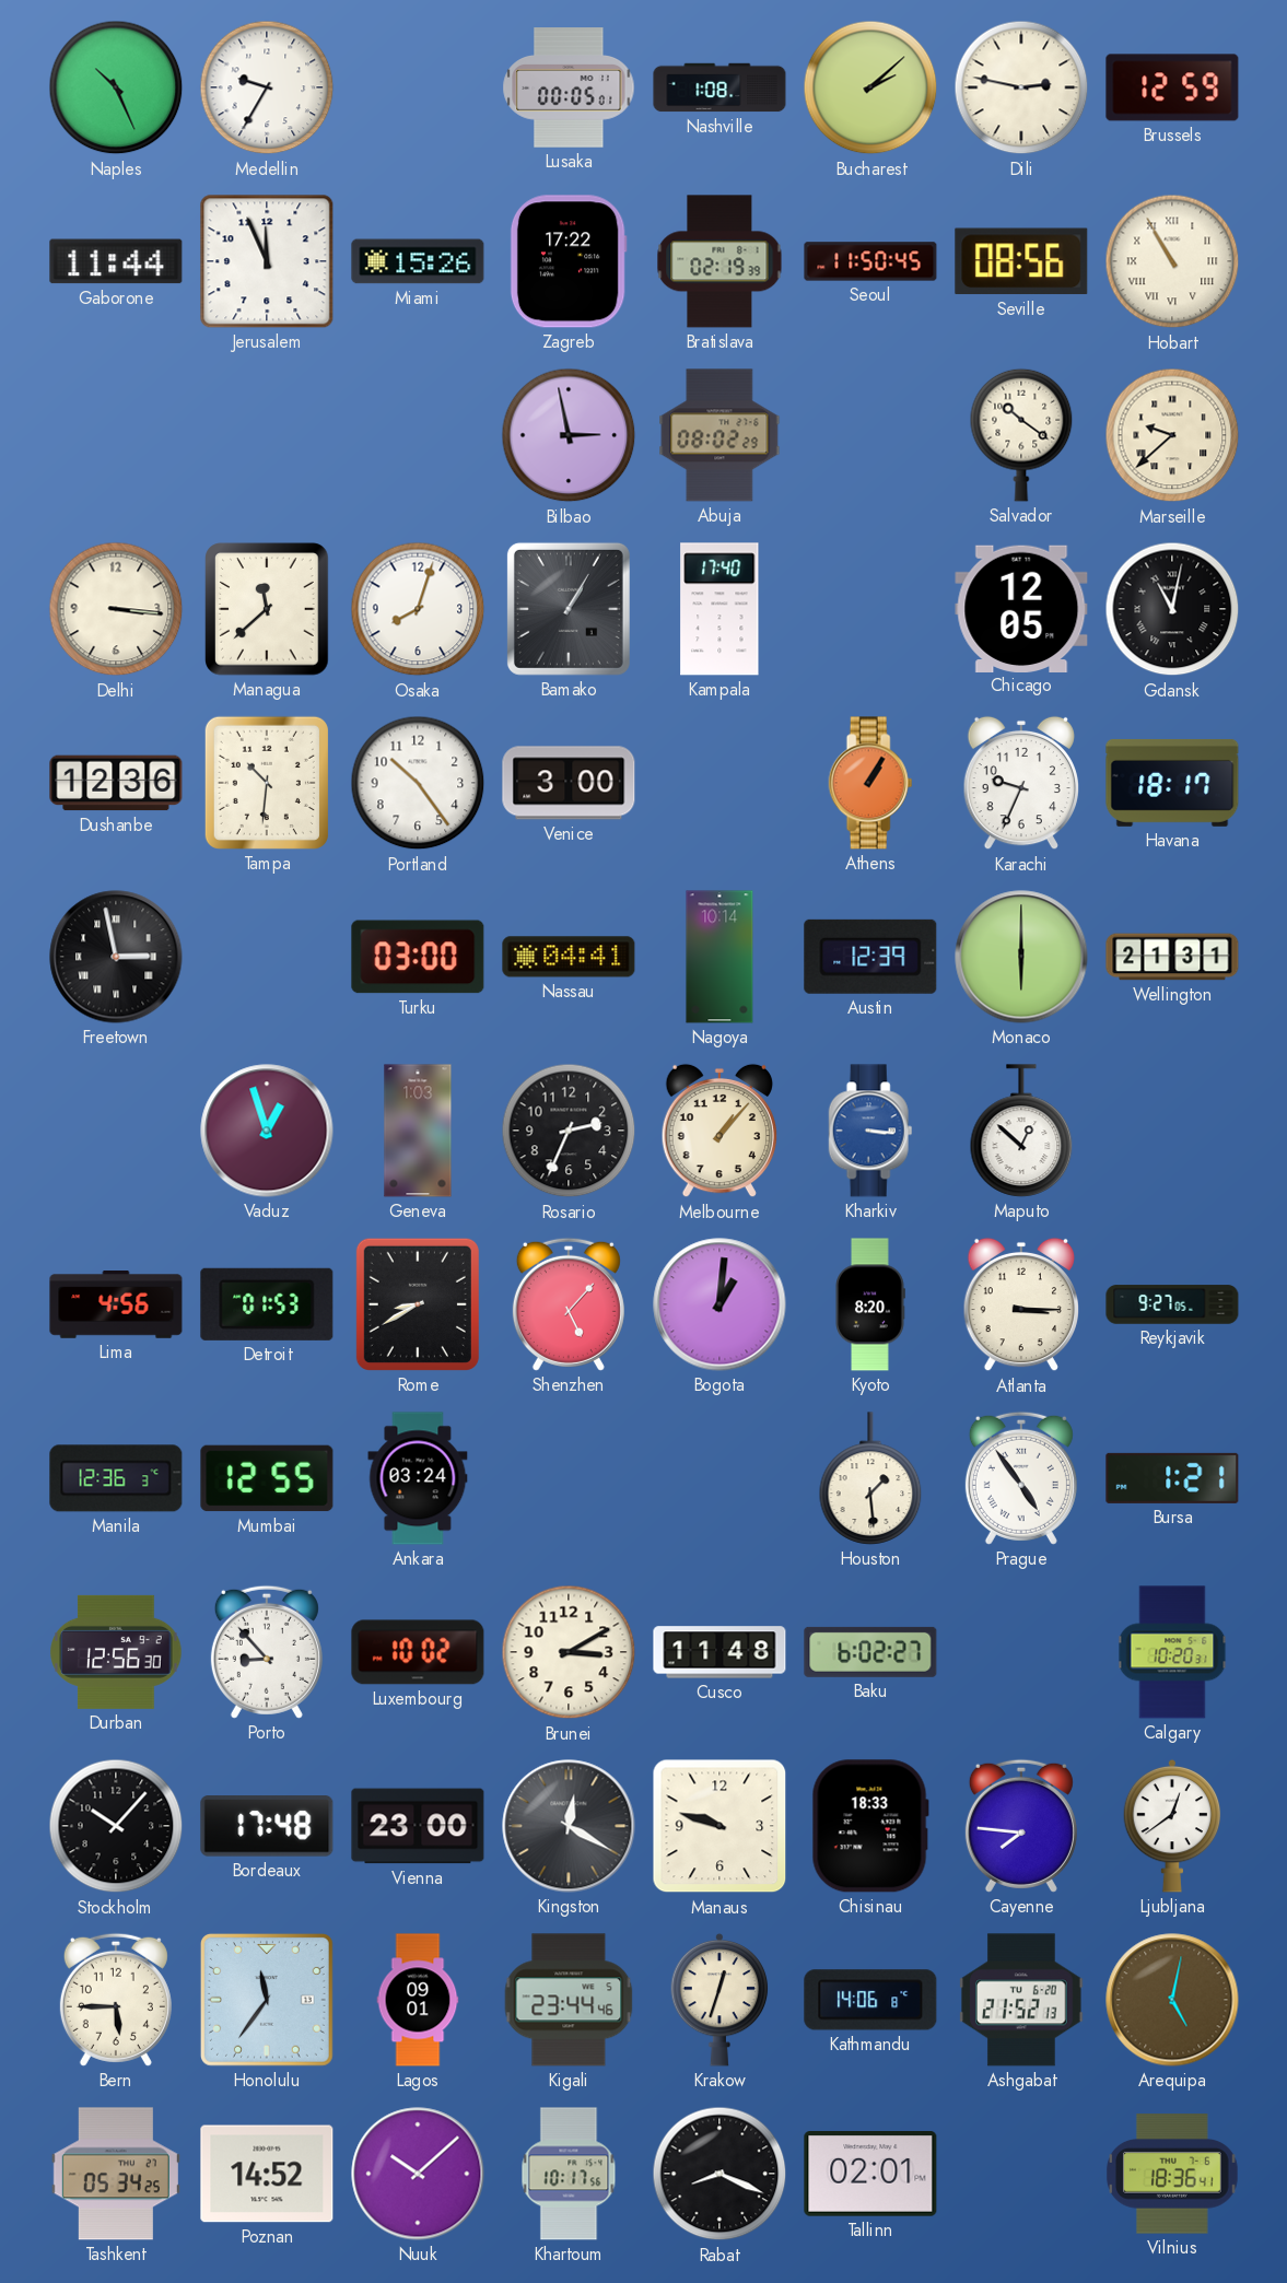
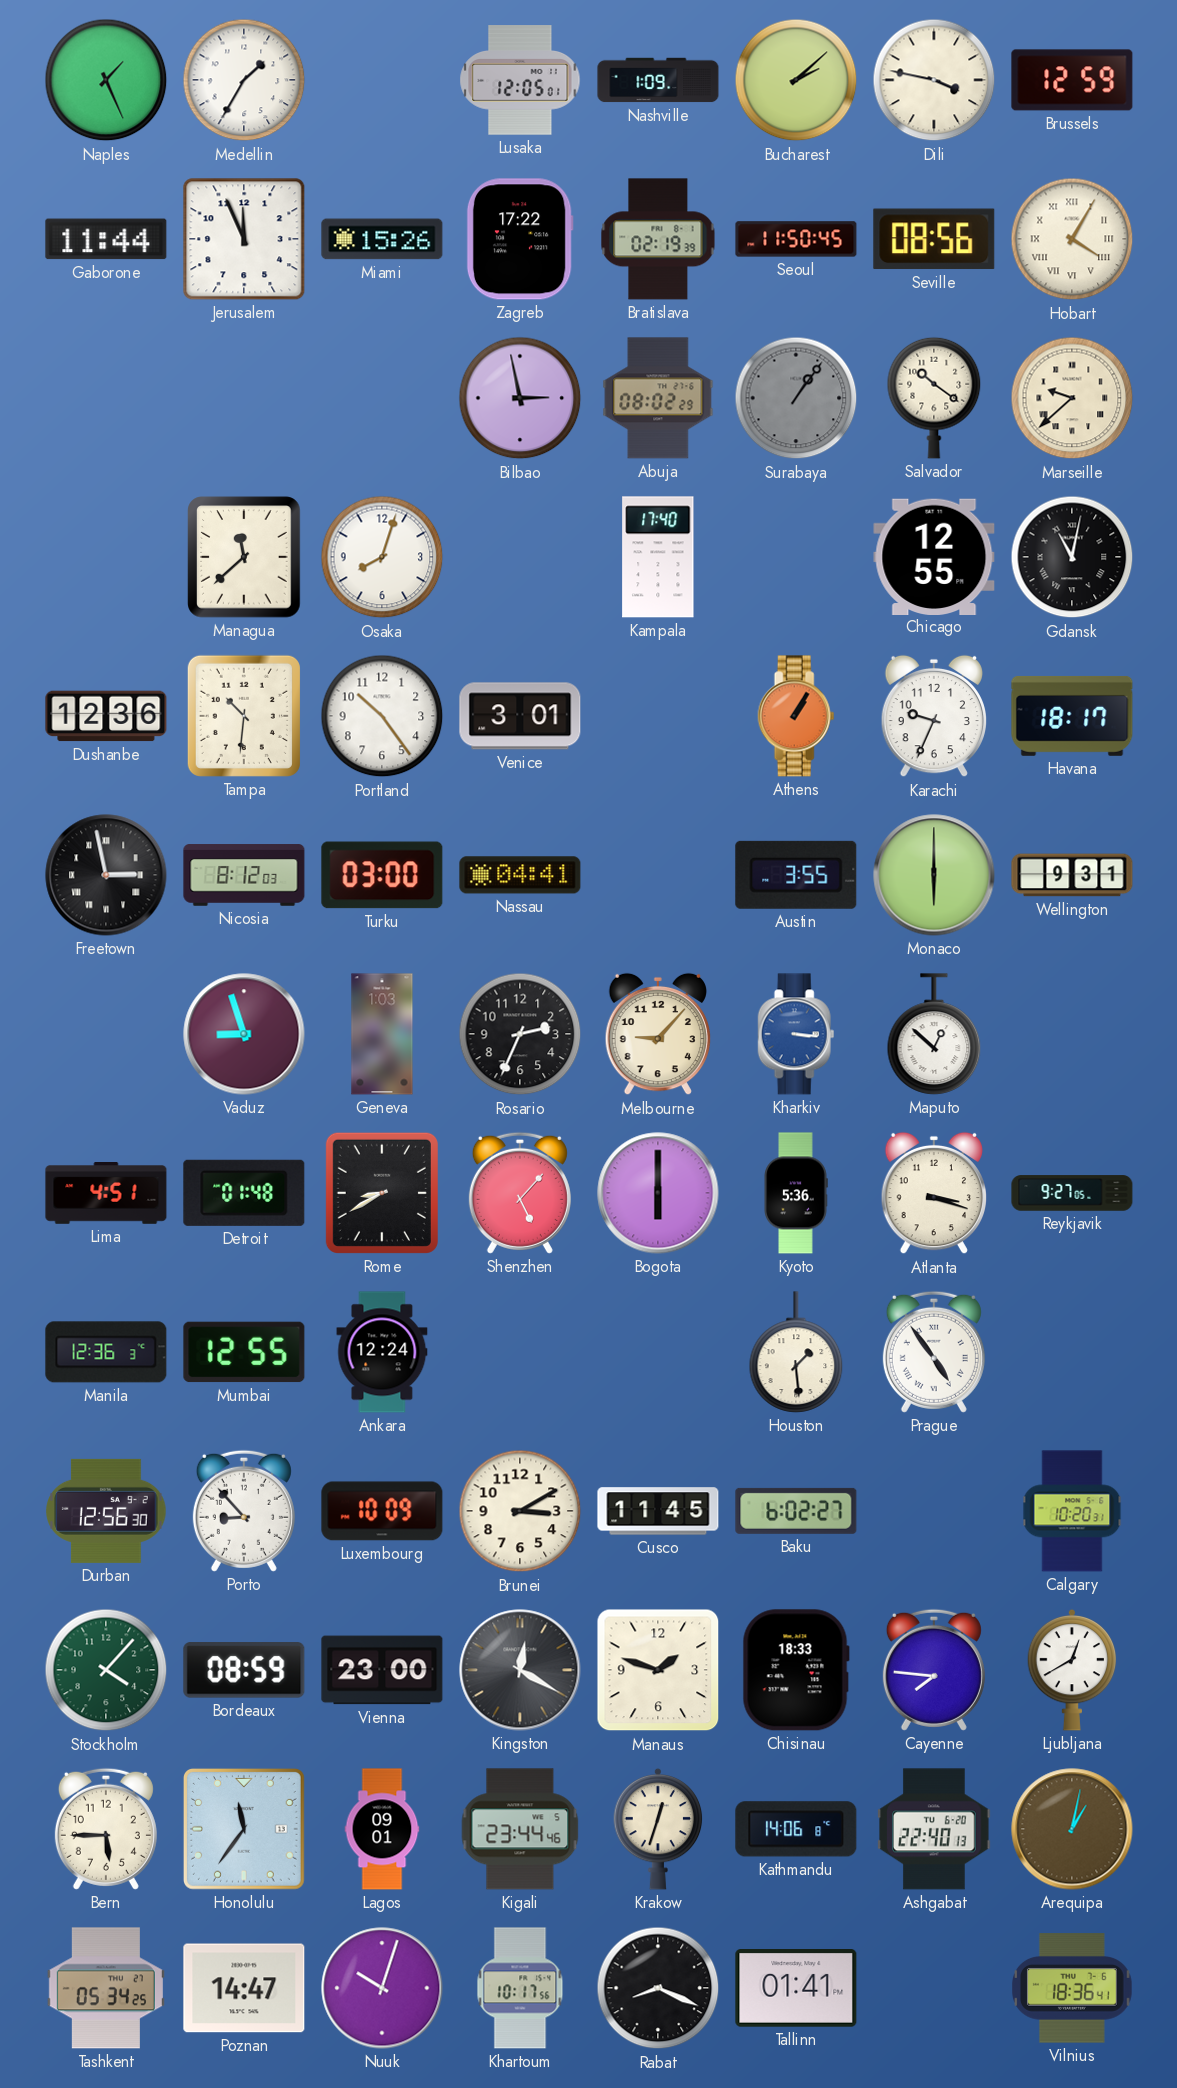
Naples: 10:26 -> 1:26 (106, 80)
Medellin: 9:35 -> 1:35 (244, 80)
Lusaka: 00:05 -> 12:05 (520, 80)
Nashville: 1:08 -> 1:09 (658, 80)
Dili: 2:47 -> 3:47 (934, 80)
Hobart: 10:55 -> 4:05 (1072, 239)
Surabaya: none -> 1:06 (796, 398)
Delhi: 3:16 -> none (116, 609)
Bamako: 1:05 -> none (569, 609)
Chicago: 12:05 -> 12:55 (934, 556)
Venice: 3:00 -> 3:01 (520, 716)
Nicosia: none -> 8:12 (244, 875)
Nagoya: 10:14 -> none (719, 957)
Austin: 12:39 -> 3:55 (796, 875)
Wellington: 21:31 -> 9:31 (1072, 875)
Vaduz: 12:57 -> 8:57 (244, 1034)
Melbourne: 1:07 -> 9:07 (657, 1034)
Lima: 4:56 -> 4:51 (106, 1193)
Detroit: 01:53 -> 01:48 (244, 1193)
Bogota: 1:01 -> 6:00 (658, 1193)
Kyoto: 8:20 -> 5:36 (796, 1193)
Atlanta: 3:15 -> 3:18 (933, 1193)
Ankara: 03:24 -> 12:24 (382, 1352)
Bursa: 1:21 -> none (1172, 1478)
Luxembourg: 10:02 -> 10:09 (382, 1511)
Cusco: 11:48 -> 11:45 (658, 1511)
Stockholm: 10:07 -> 4:07 (106, 1670)
Stockholm dial: black -> green (106, 1670)
Bordeaux: 17:48 -> 08:59 (244, 1670)
Manaus: 9:48 -> 1:48 (658, 1670)
Ljubljana: 12:39 -> 12:40 (1072, 1670)
Ashgabat: 21:52 -> 22:40 (934, 1829)
Arequipa: 5:02 -> 1:02 (1072, 1829)
Poznan: 14:52 -> 14:47 (244, 1988)
Nuuk: 10:08 -> 10:03 (382, 1988)
Tallinn: 02:01 -> 01:41 (796, 1989)
